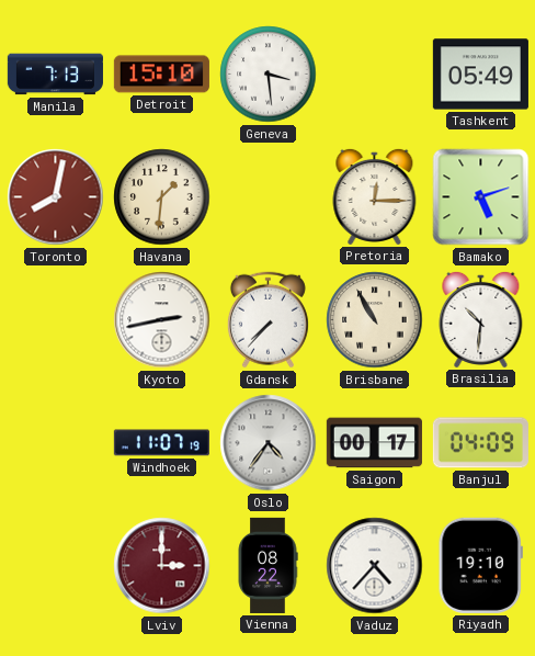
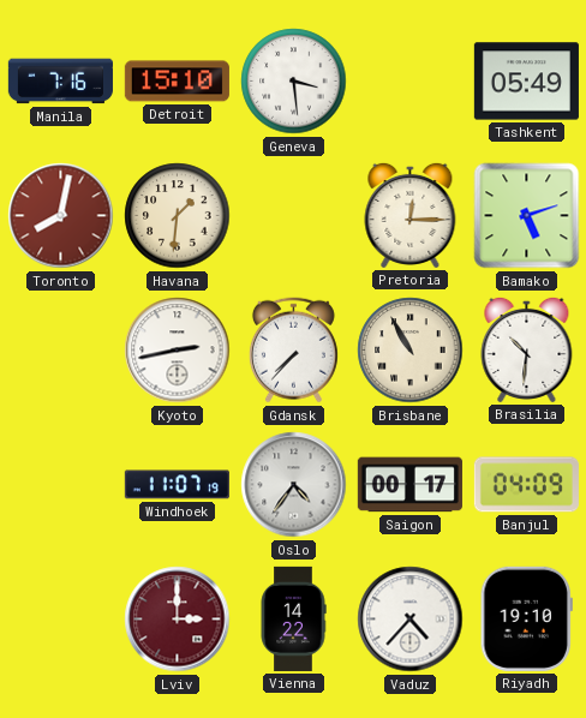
Manila: 7:13 -> 7:16 (60, 82)
Vienna: 08:22 -> 14:22 (293, 618)
